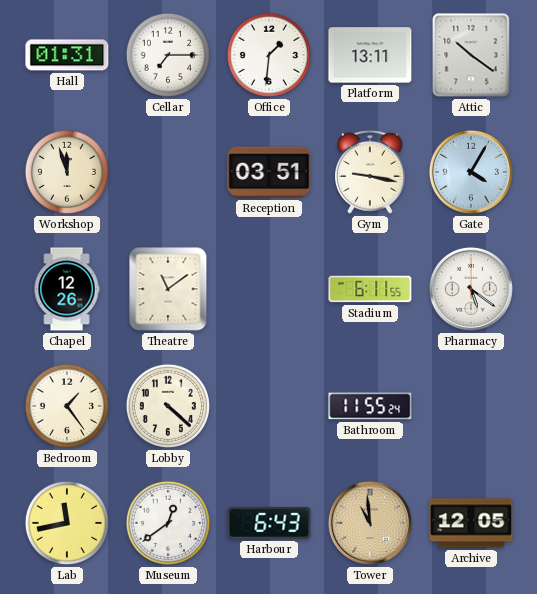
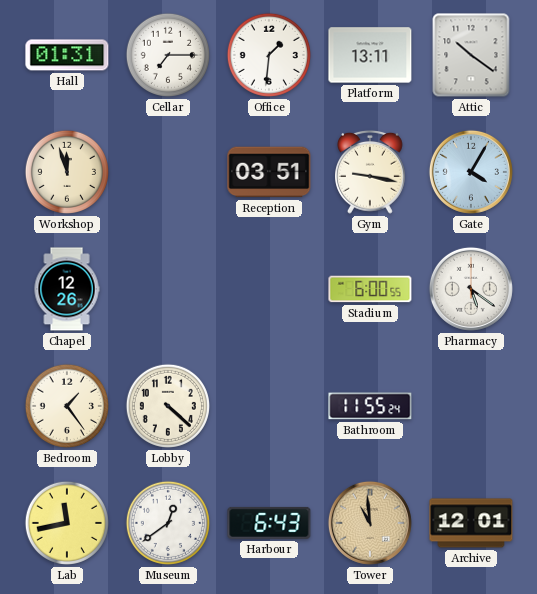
Theatre: 11:09 -> none (168, 289)
Stadium: 6:11 -> 6:00 (370, 289)
Archive: 12:05 -> 12:01 (471, 523)
